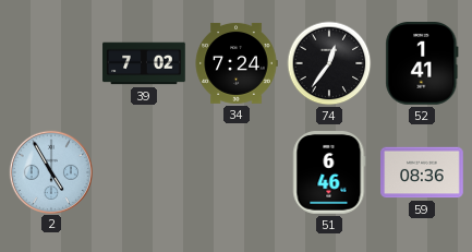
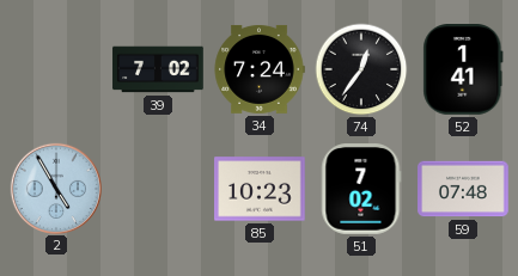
85: none -> 10:23 (260, 189)
51: 6:46 -> 7:02 (361, 189)
59: 08:36 -> 07:48 (463, 189)
